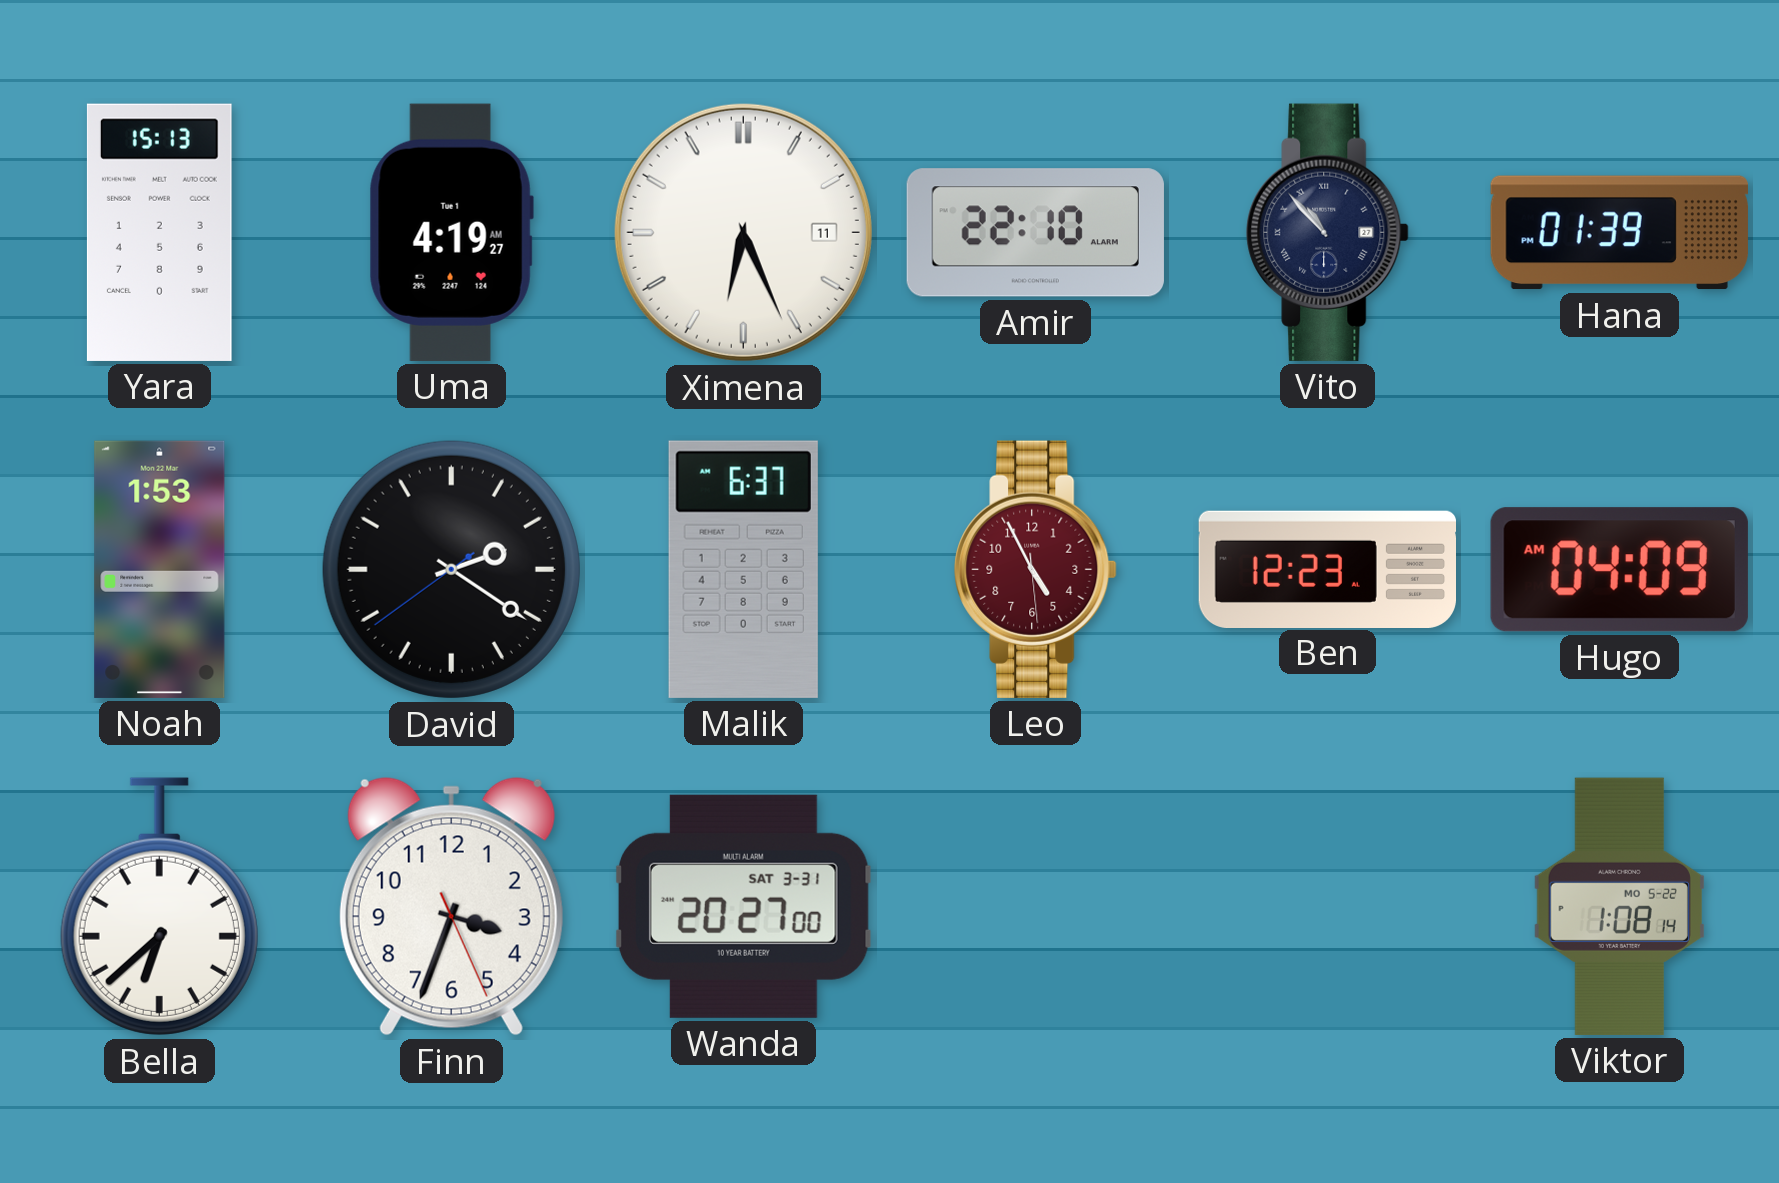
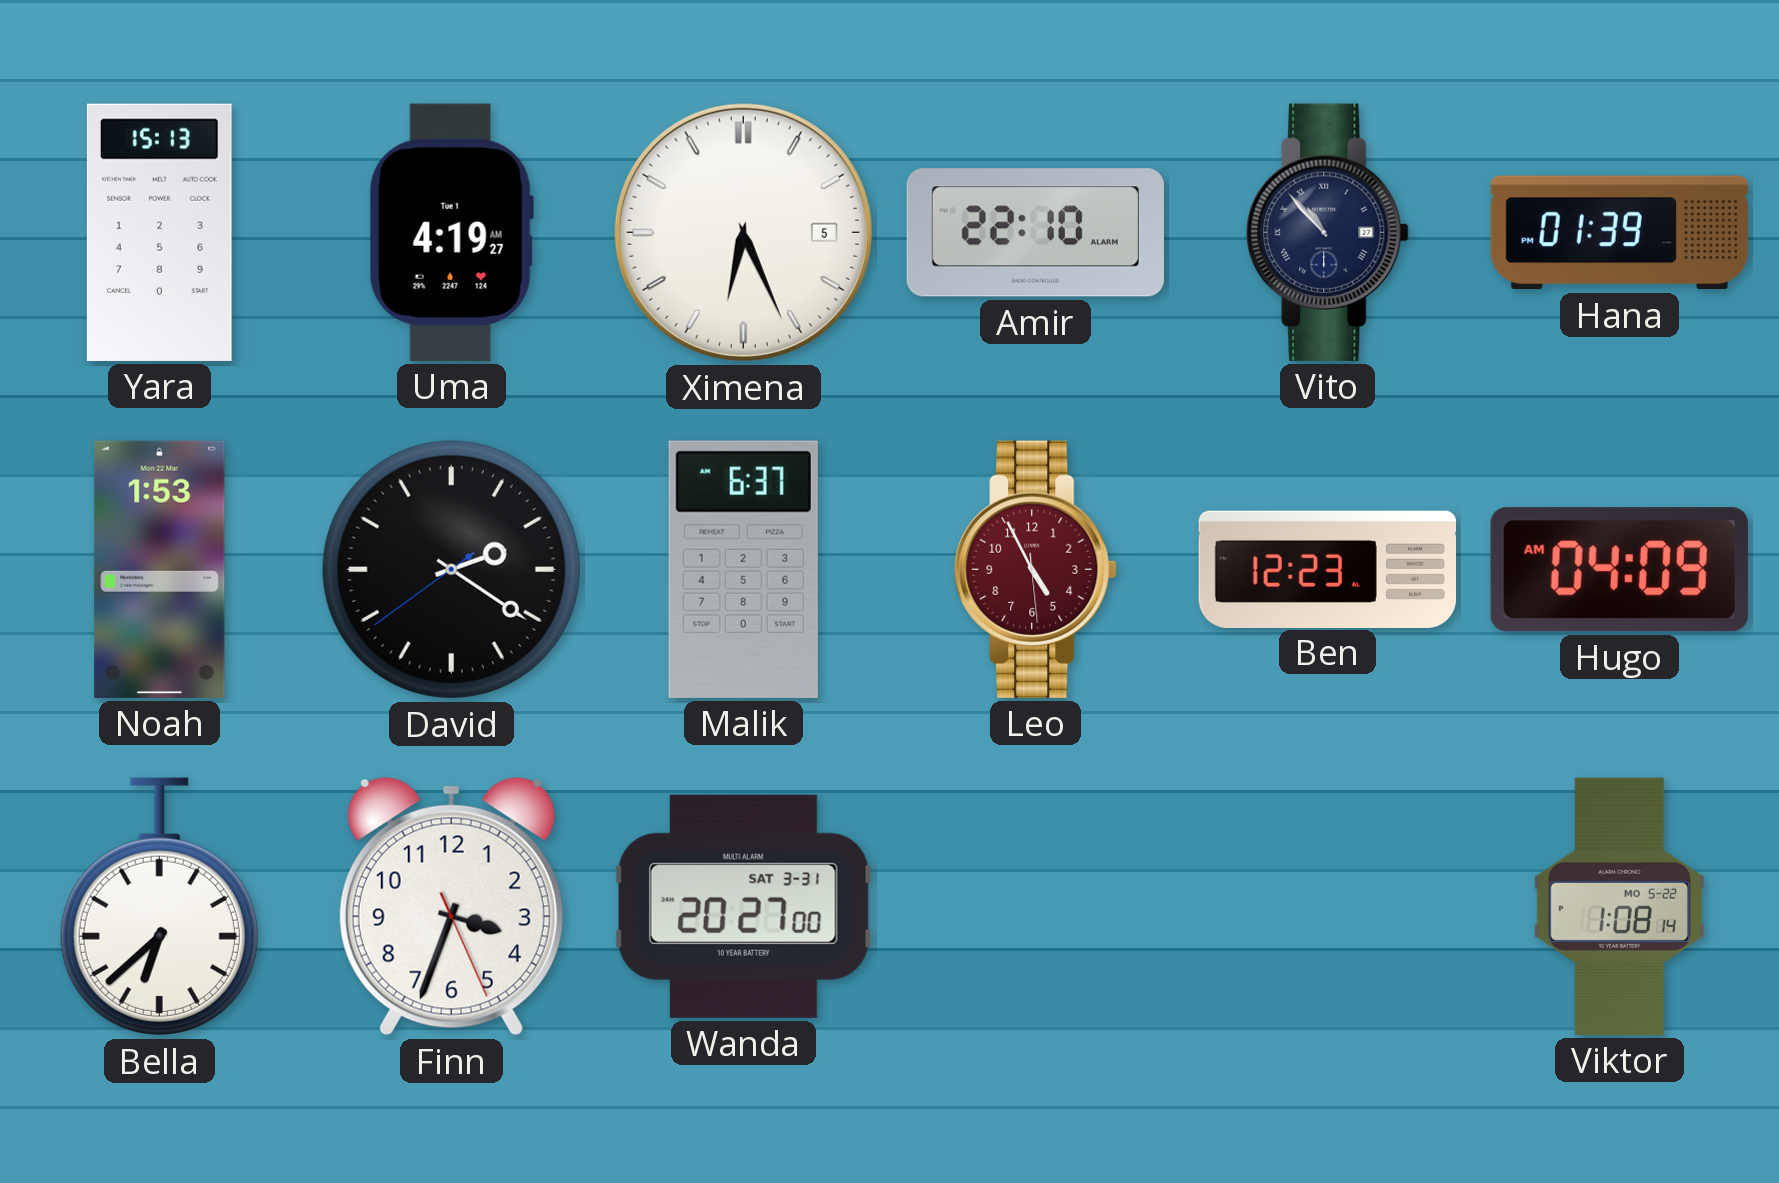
Ximena date: 11 -> 5 (743, 232)
